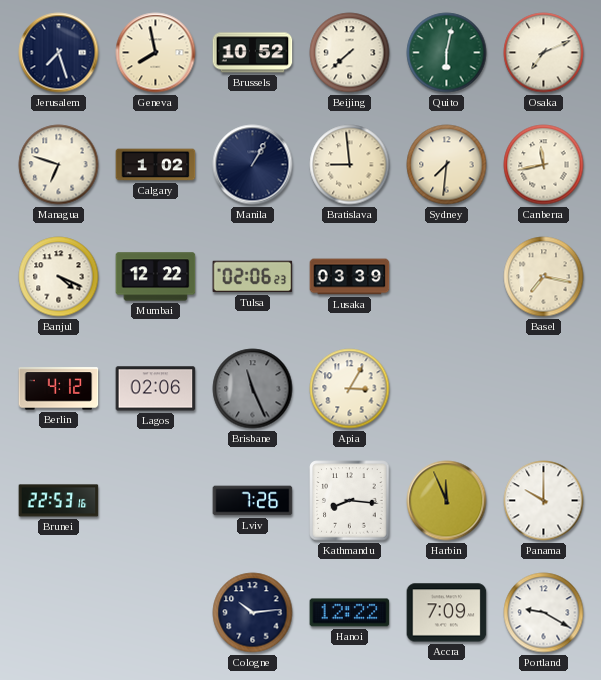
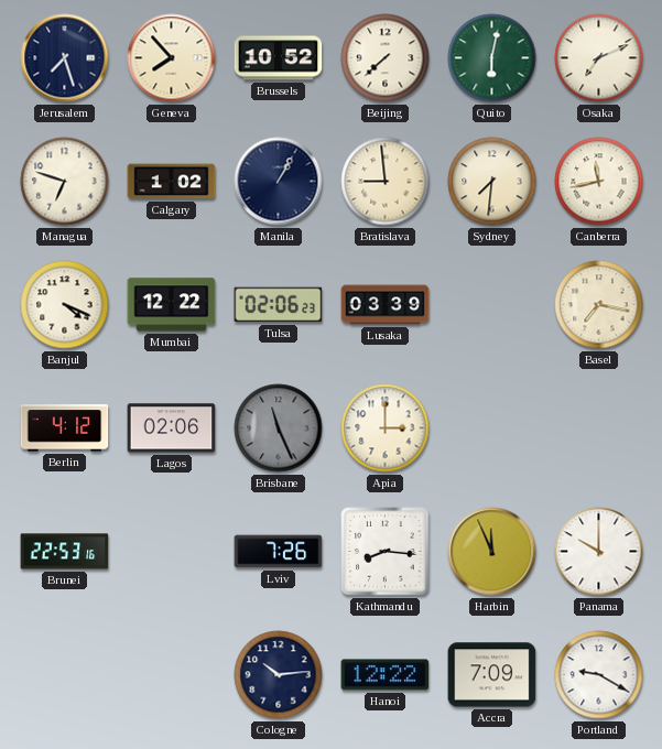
Geneva: 7:58 -> 7:53 (172, 58)
Apia: 3:05 -> 3:00 (386, 428)
